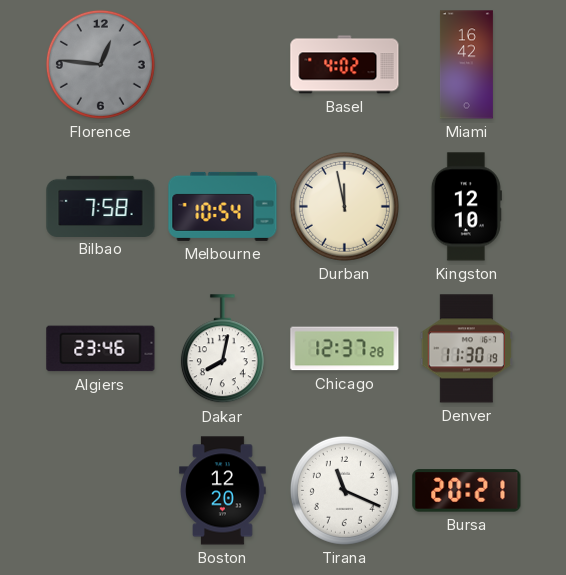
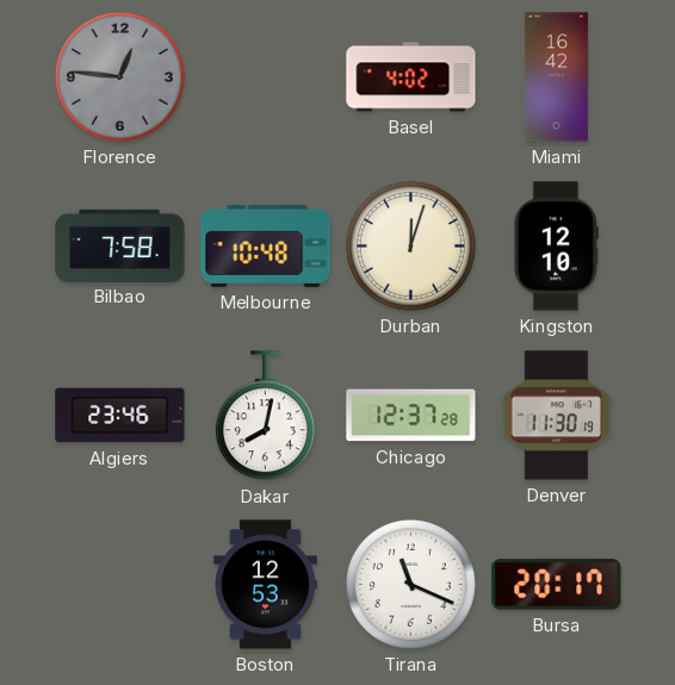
Melbourne: 10:54 -> 10:48 (266, 245)
Durban: 11:58 -> 12:03 (410, 245)
Boston: 12:20 -> 12:53 (266, 585)
Bursa: 20:21 -> 20:17 (557, 585)
